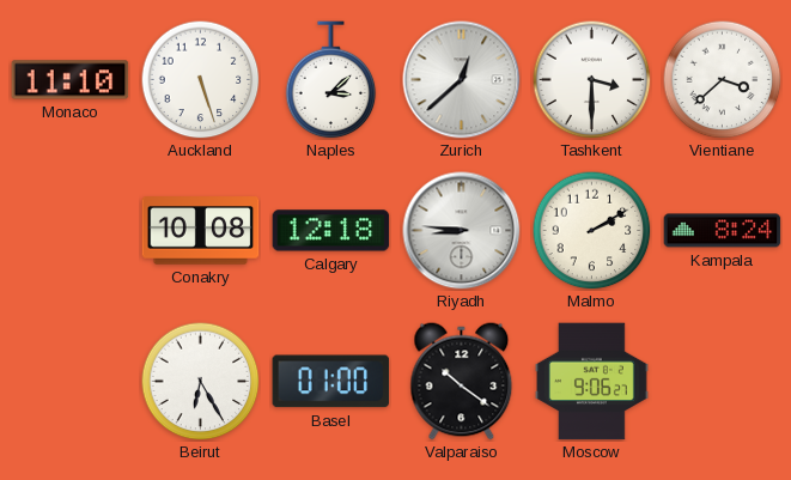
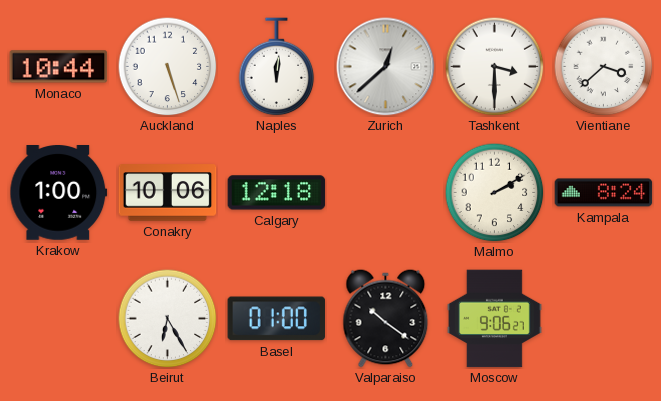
Monaco: 11:10 -> 10:44 (59, 67)
Naples: 3:08 -> 12:01 (277, 67)
Krakow: none -> 1:00 (59, 193)
Conakry: 10:08 -> 10:06 (168, 193)
Riyadh: 8:46 -> none (462, 231)
